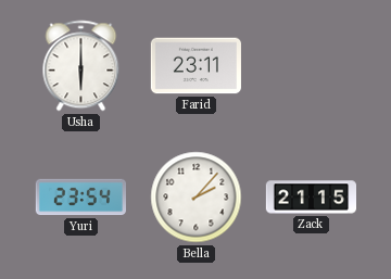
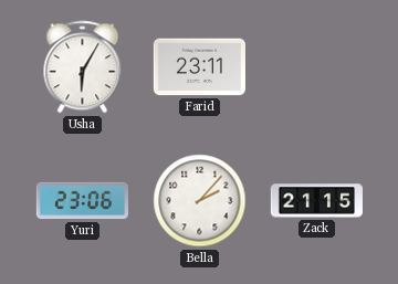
Usha: 6:00 -> 6:05 (83, 67)
Yuri: 23:54 -> 23:06 (82, 201)
